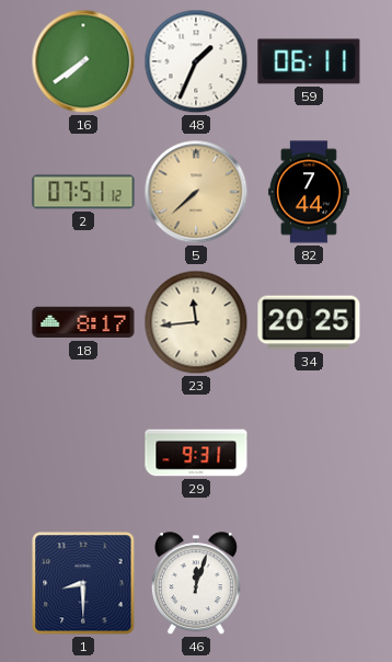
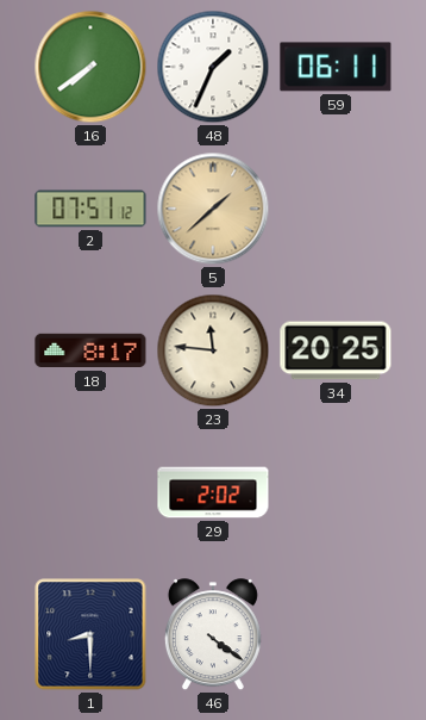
5: 7:38 -> 1:38 (213, 209)
82: 7:44 -> none (309, 192)
23: 11:44 -> 11:46 (213, 350)
29: 9:31 -> 2:02 (213, 492)
46: 12:03 -> 4:21 (213, 635)
